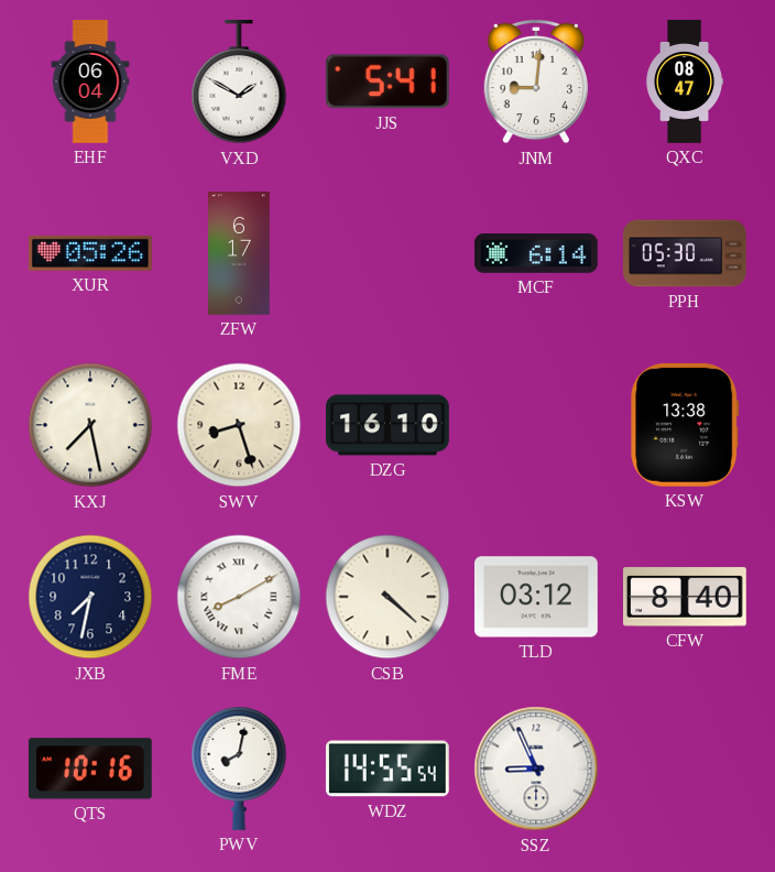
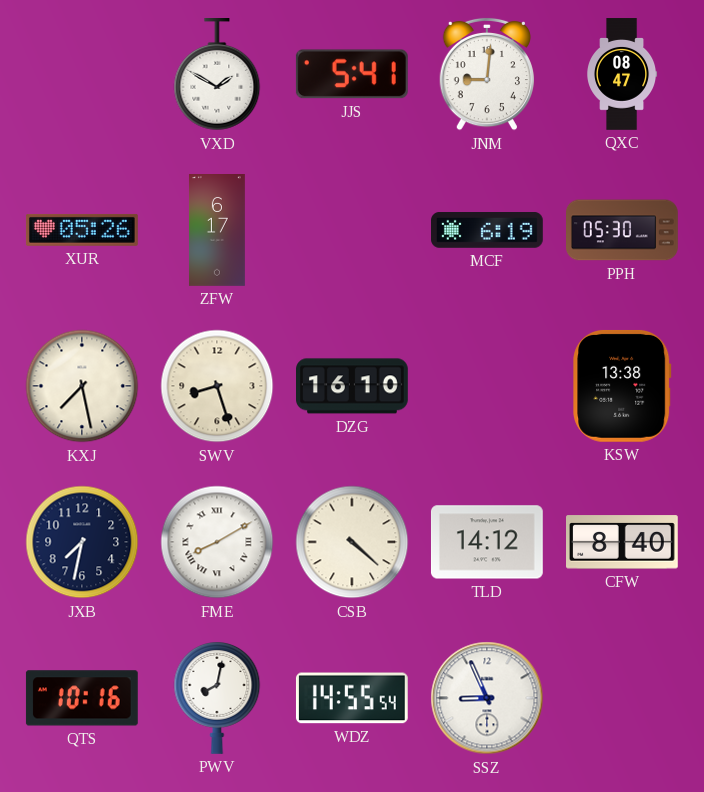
EHF: 06:04 -> none (90, 83)
MCF: 6:14 -> 6:19 (488, 231)
TLD: 03:12 -> 14:12 (487, 542)
